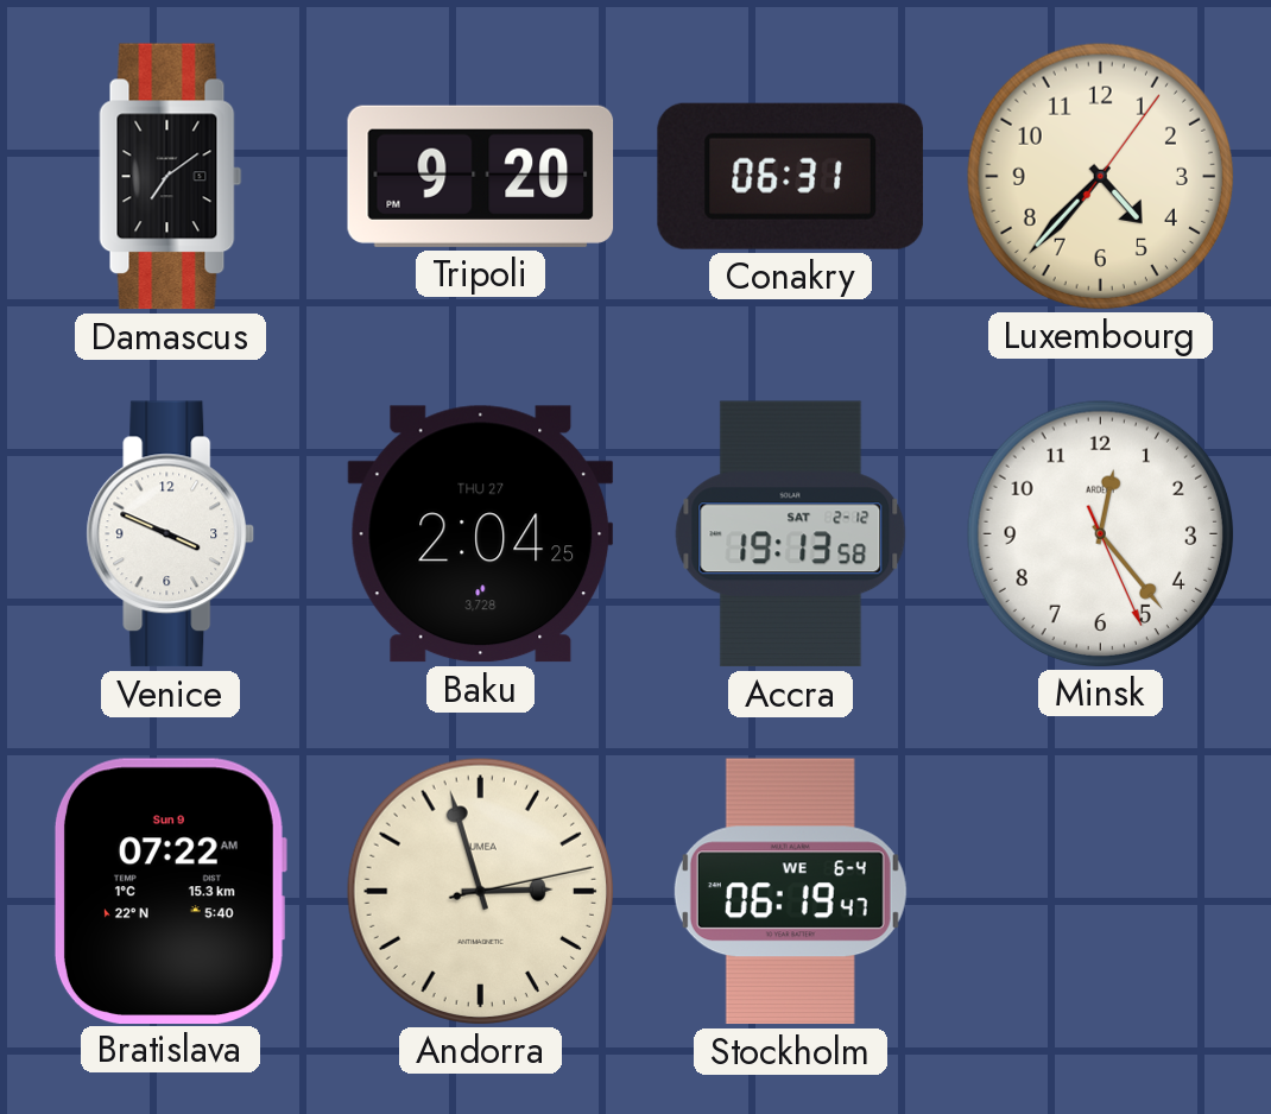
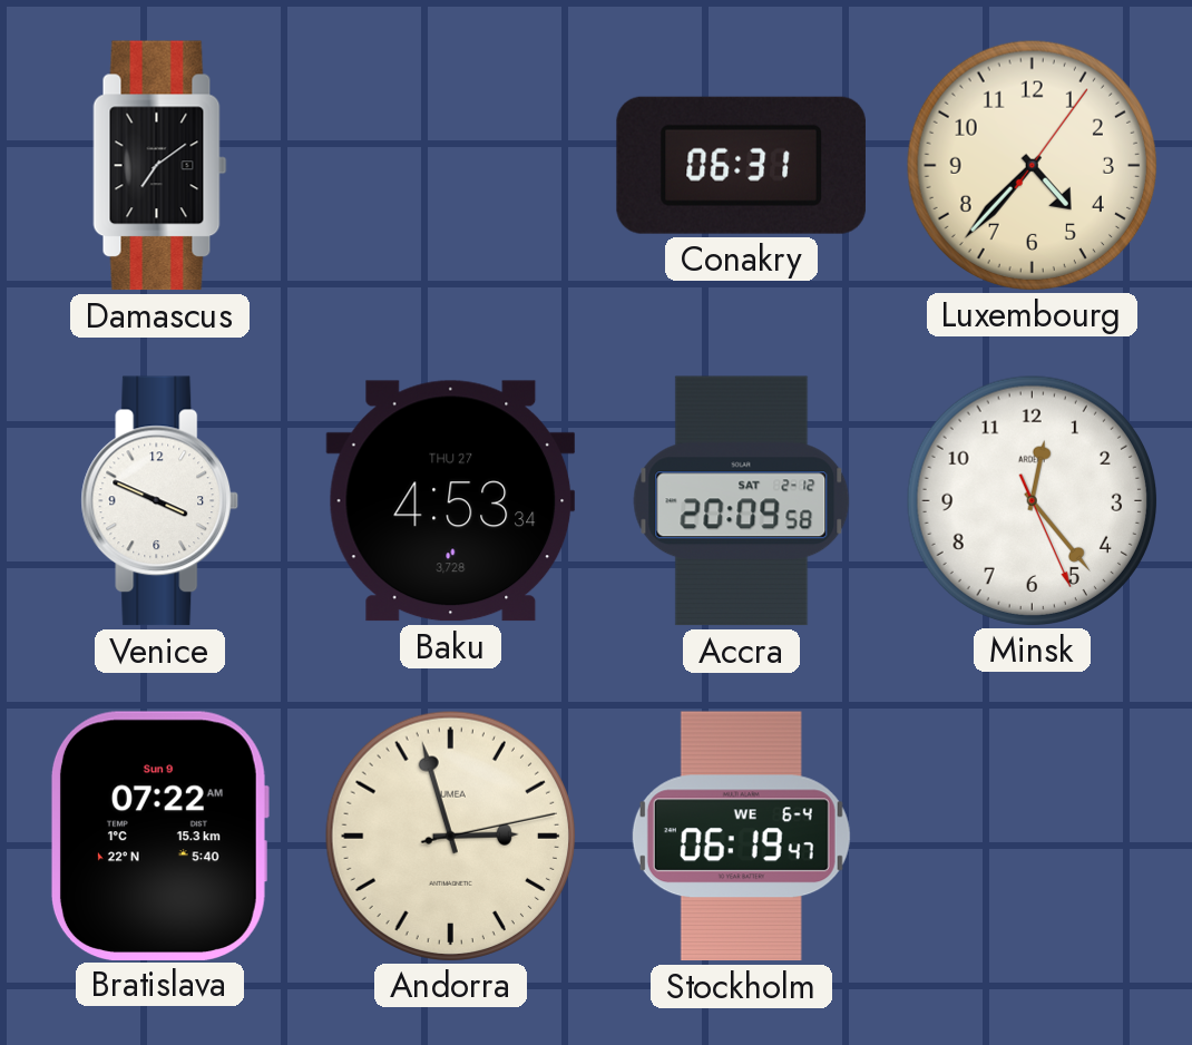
Tripoli: 9:20 -> none (481, 176)
Baku: 2:04 -> 4:53 (451, 501)
Accra: 19:13 -> 20:09 (742, 501)
